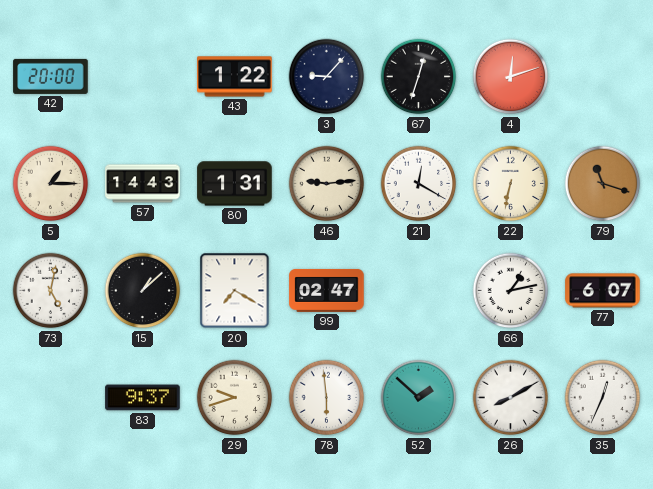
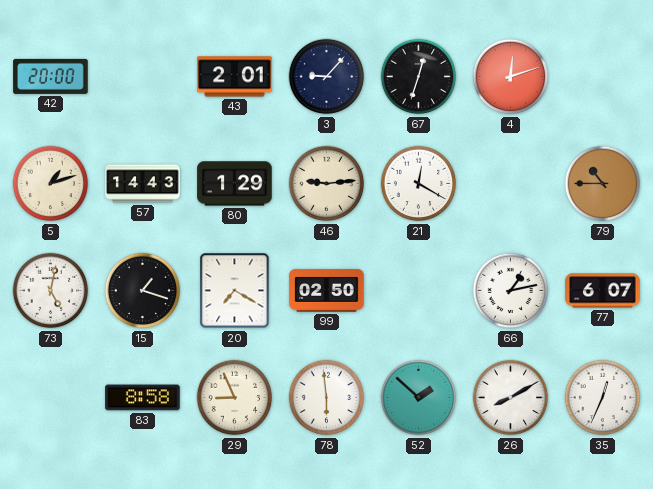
43: 1:22 -> 2:01 (235, 77)
5: 1:15 -> 1:12 (51, 184)
80: 1:31 -> 1:29 (235, 184)
22: 6:32 -> none (511, 184)
79: 11:18 -> 10:45 (603, 184)
15: 1:08 -> 1:18 (143, 291)
99: 02:47 -> 02:50 (327, 290)
83: 9:37 -> 8:58 (143, 398)
29: 9:42 -> 8:56 (235, 398)
